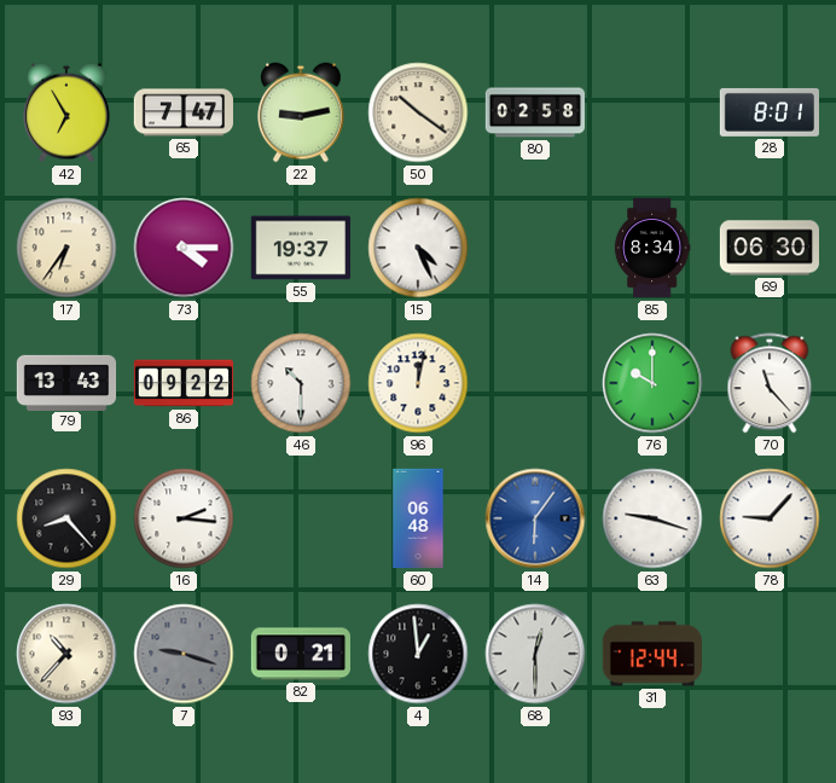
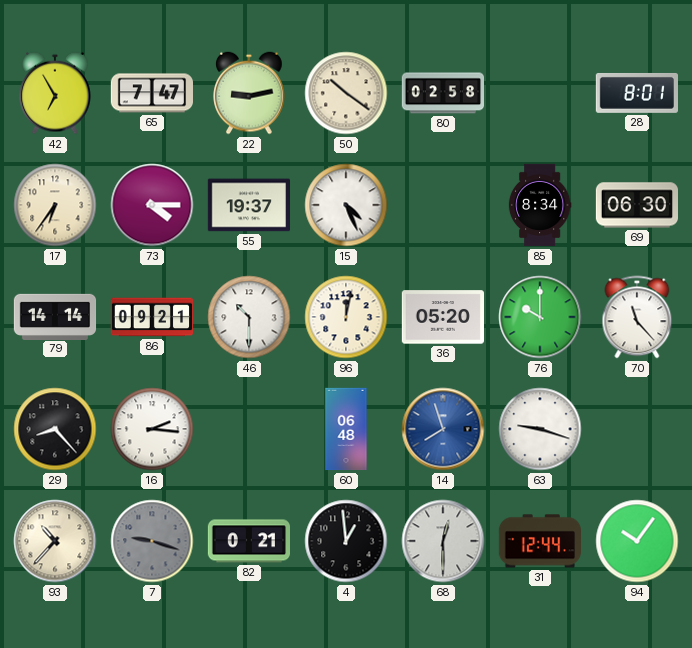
79: 13:43 -> 14:14 (55, 316)
86: 09:22 -> 09:21 (152, 317)
36: none -> 05:20 (442, 317)
14: 6:06 -> 7:57 (443, 429)
78: 9:07 -> none (770, 518)
94: none -> 10:06 (637, 541)
